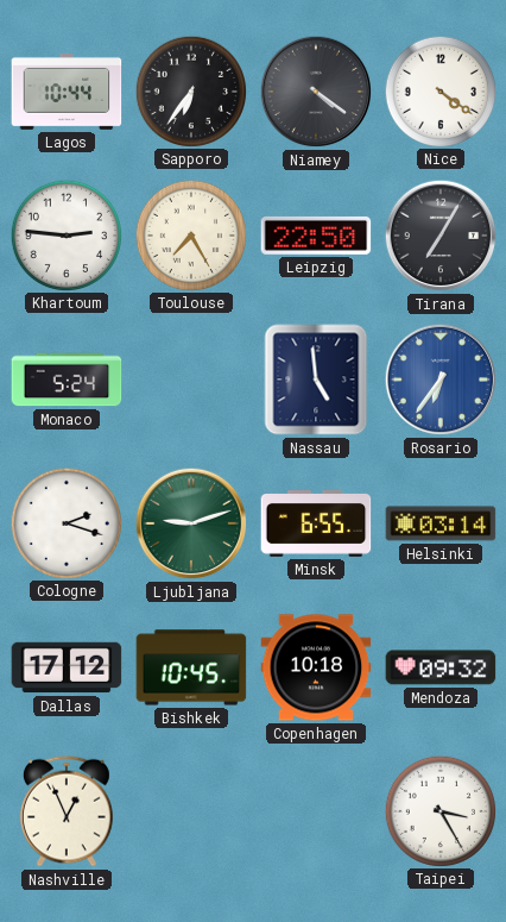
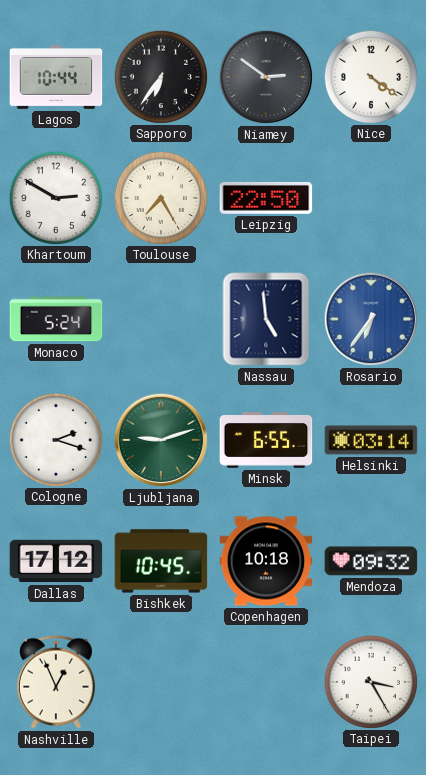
Niamey: 4:21 -> 2:51 (266, 77)
Khartoum: 2:46 -> 2:50 (55, 197)
Tirana: 7:05 -> none (441, 236)
